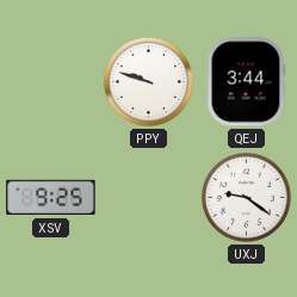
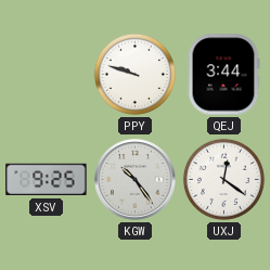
KGW: none -> 10:24 (136, 180)
UXJ: 9:21 -> 12:21 (223, 179)
